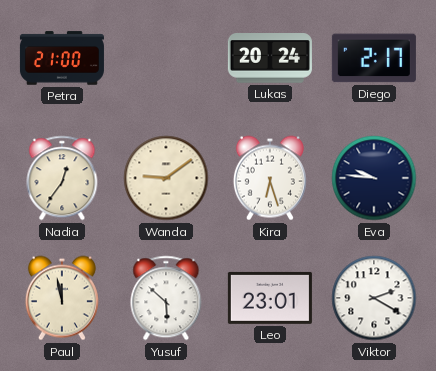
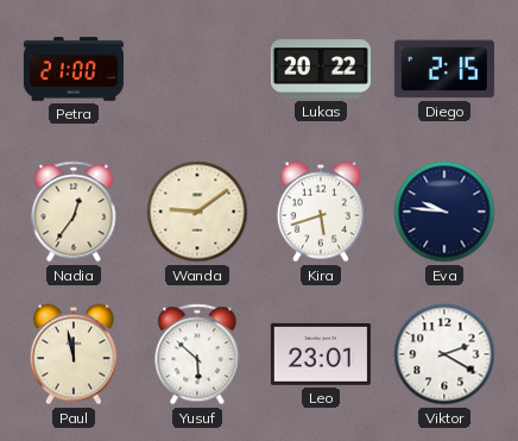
Lukas: 20:24 -> 20:22 (321, 69)
Diego: 2:17 -> 2:15 (444, 69)
Kira: 6:27 -> 5:42 (321, 212)
